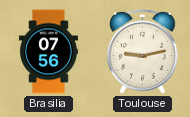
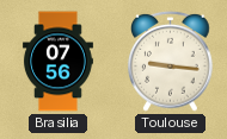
Toulouse: 9:13 -> 9:16 (171, 61)
